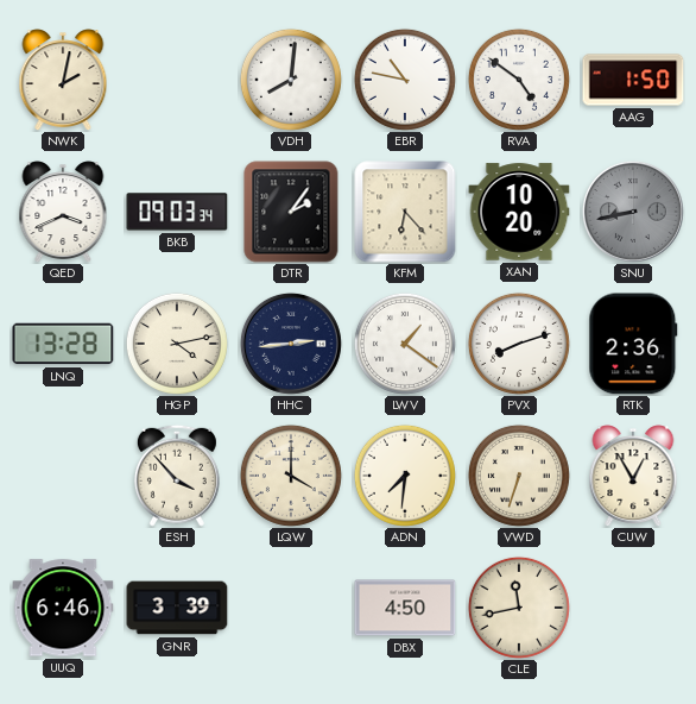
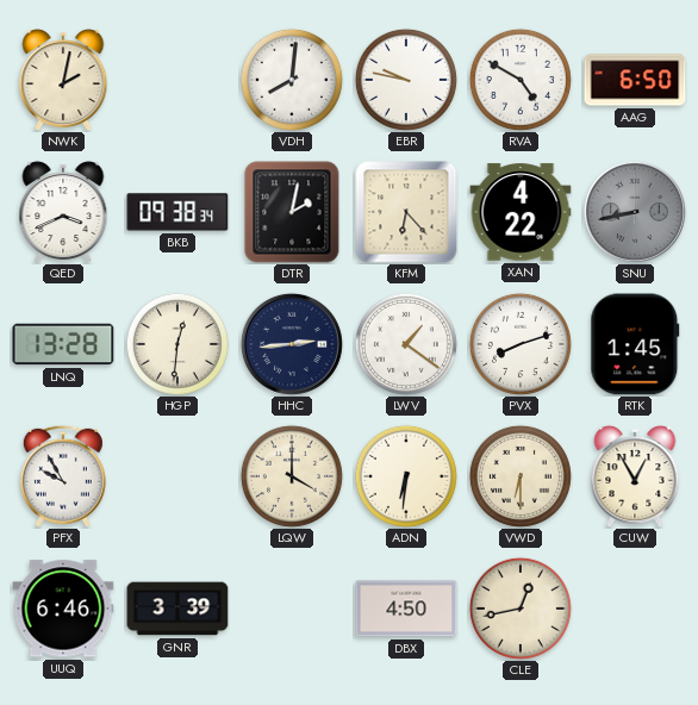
EBR: 10:47 -> 9:47 (406, 80)
RVA: 4:51 -> 4:50 (521, 80)
AAG: 1:50 -> 6:50 (635, 80)
BKB: 09:03 -> 09:38 (177, 212)
DTR: 2:06 -> 2:02 (292, 212)
XAN: 10:20 -> 4:22 (521, 212)
HGP: 4:13 -> 12:31 (177, 344)
RTK: 2:36 -> 1:45 (635, 344)
PFX: none -> 9:55 (63, 476)
ESH: 3:53 -> none (177, 476)
ADN: 7:31 -> 6:31 (406, 476)
VWD: 6:33 -> 6:30 (521, 476)
CLE: 11:43 -> 12:43 (521, 609)
